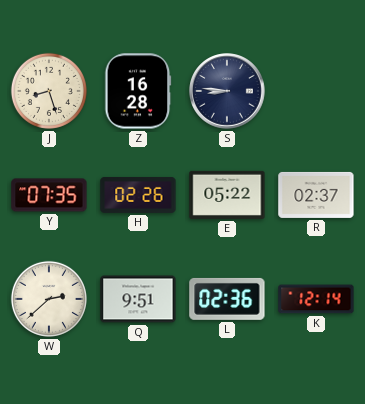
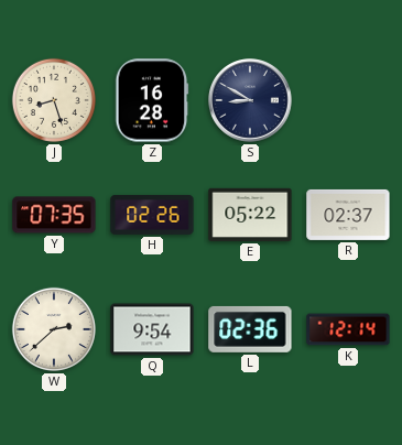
S: 8:46 -> 8:50 (250, 100)
Q: 9:51 -> 9:54 (152, 329)
